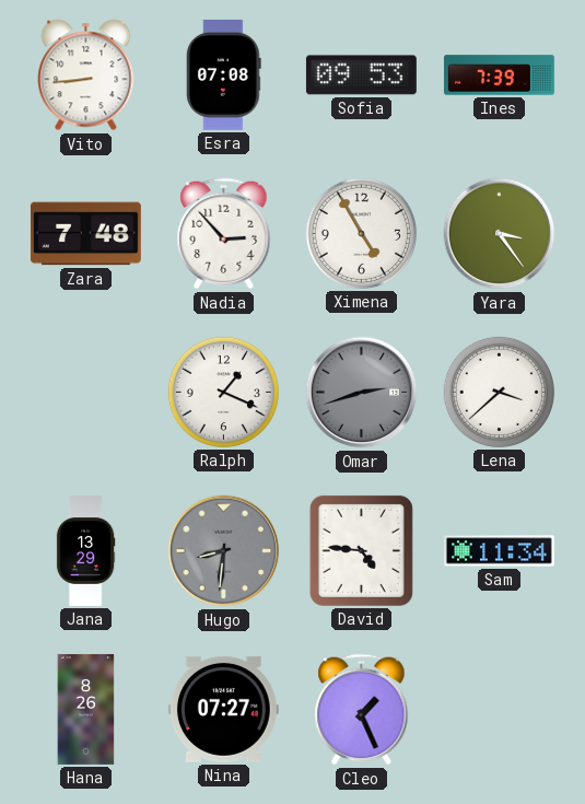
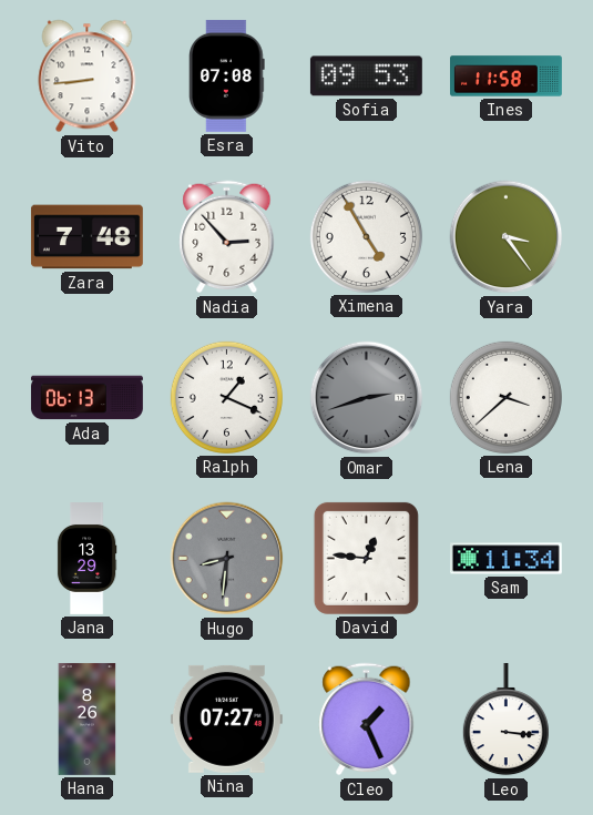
Ines: 7:39 -> 11:58 (507, 77)
Ada: none -> 06:13 (86, 398)
David: 4:46 -> 12:46 (366, 558)
Leo: none -> 3:16 (505, 720)
